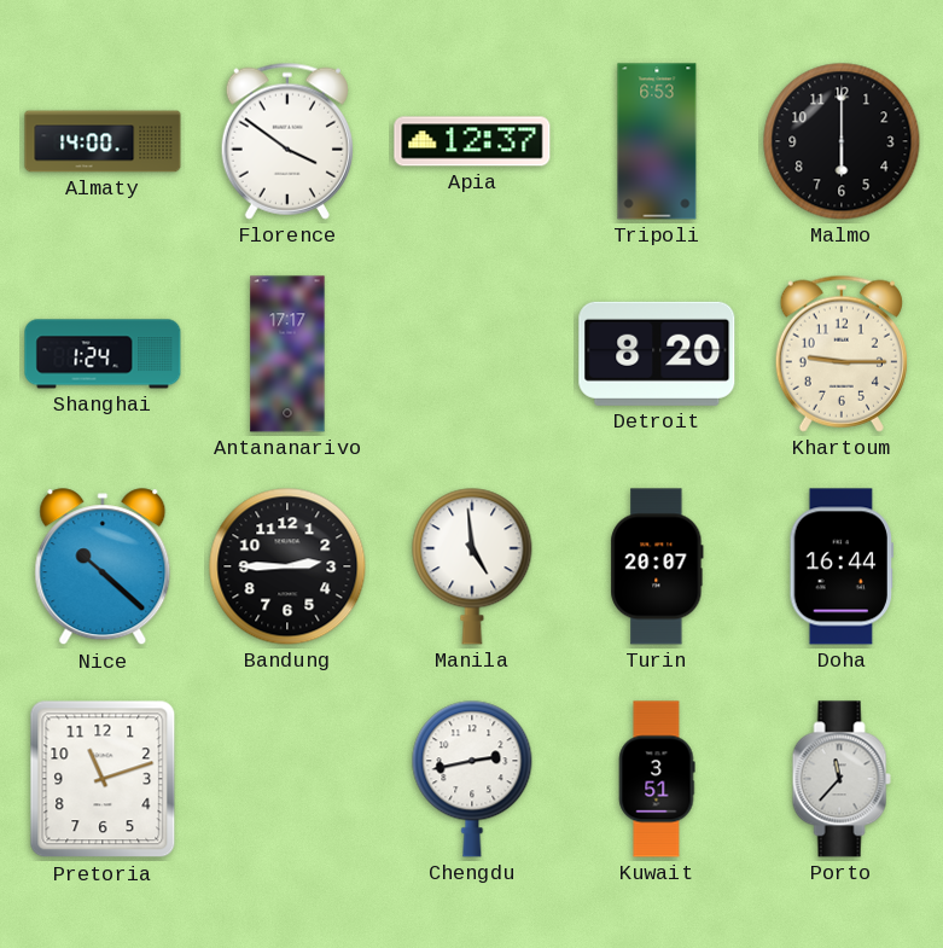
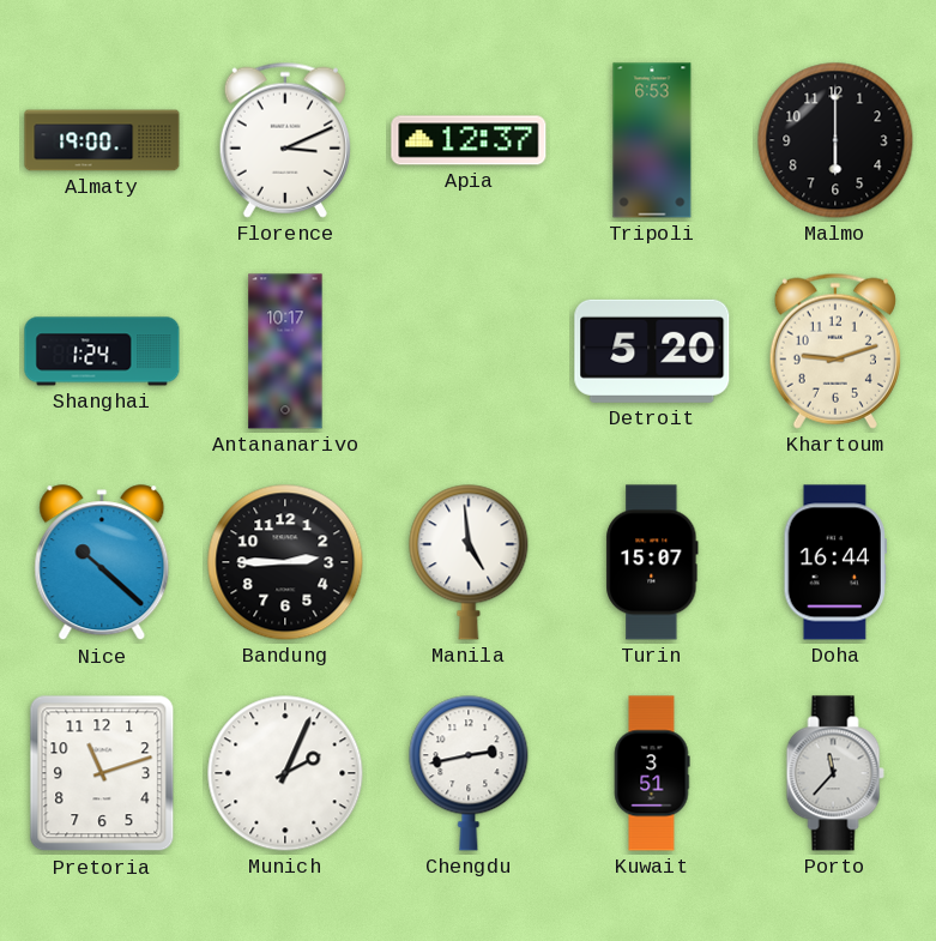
Almaty: 14:00 -> 19:00 (102, 140)
Florence: 3:51 -> 3:11 (285, 140)
Antananarivo: 17:17 -> 10:17 (285, 351)
Detroit: 8:20 -> 5:20 (652, 351)
Khartoum: 9:15 -> 9:12 (835, 351)
Turin: 20:07 -> 15:07 (652, 562)
Munich: none -> 2:04 (285, 773)
